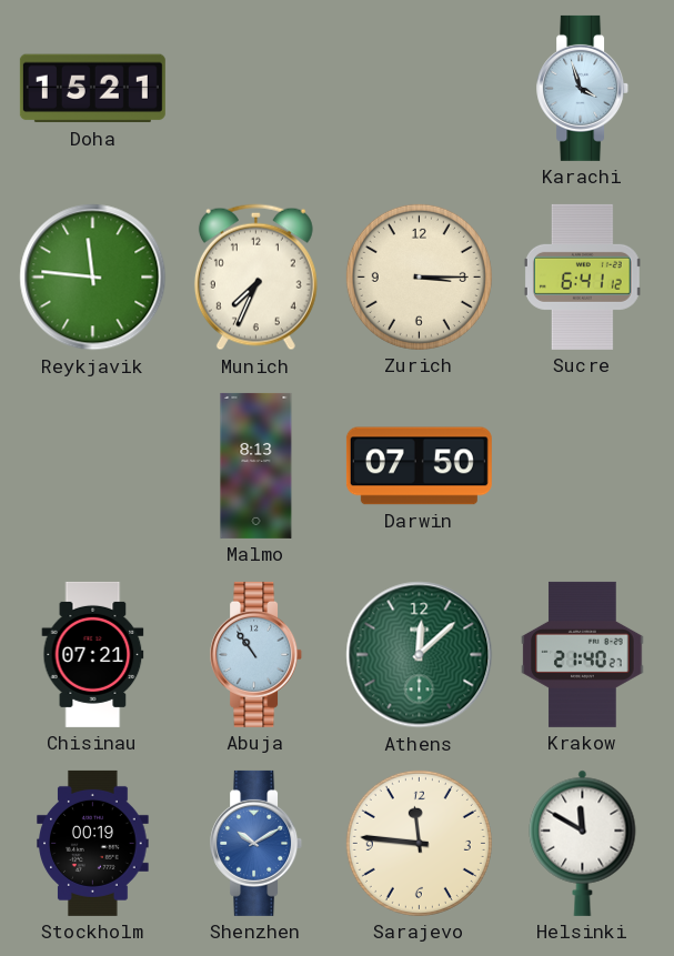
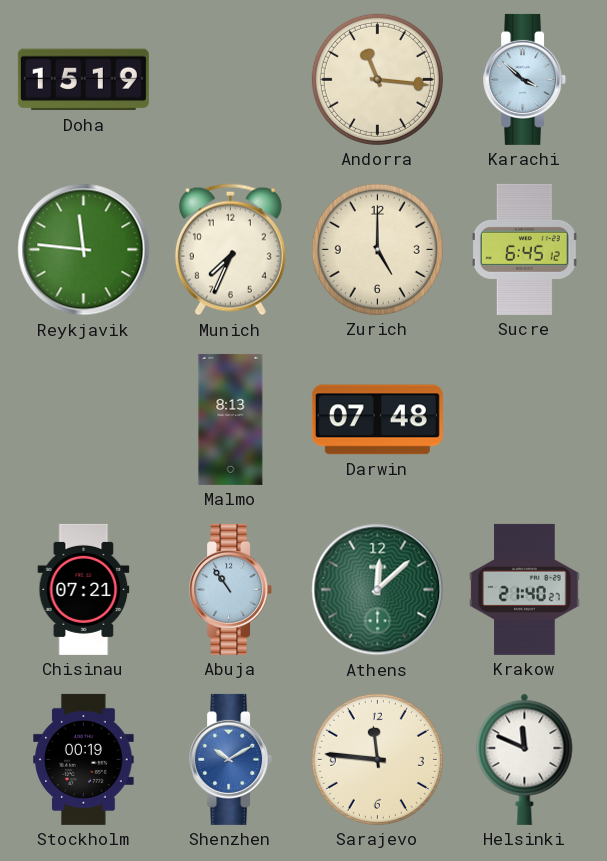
Doha: 15:21 -> 15:19 (83, 80)
Andorra: none -> 11:16 (377, 79)
Karachi: 3:57 -> 3:52 (525, 79)
Zurich: 3:15 -> 5:00 (377, 249)
Sucre: 6:41 -> 6:45 (524, 249)
Darwin: 07:50 -> 07:48 (377, 420)
Helsinki: 11:50 -> 11:49 (525, 759)
